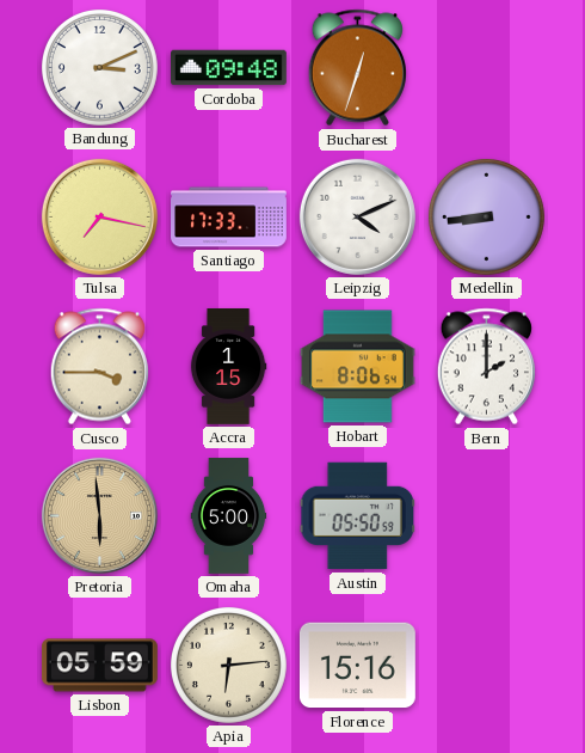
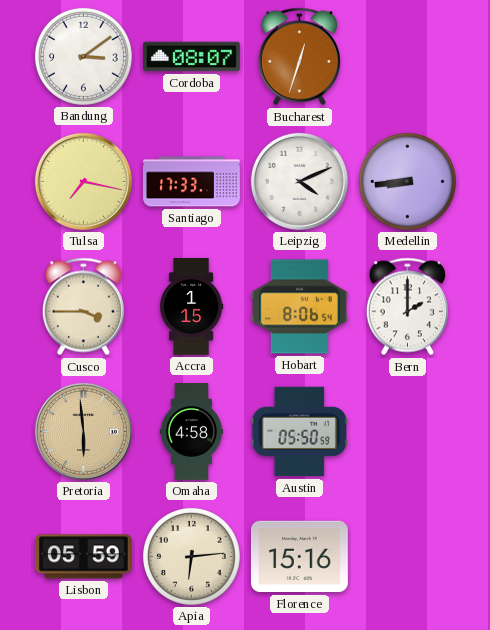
Bandung: 3:11 -> 3:09 (83, 56)
Cordoba: 09:48 -> 08:07 (192, 57)
Omaha: 5:00 -> 4:58 (192, 432)
